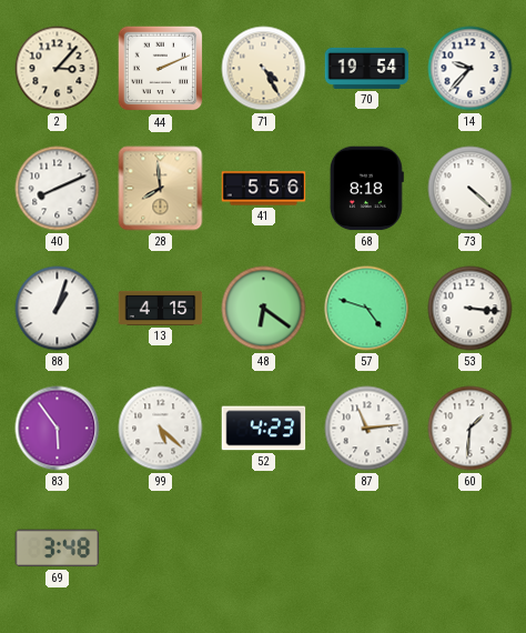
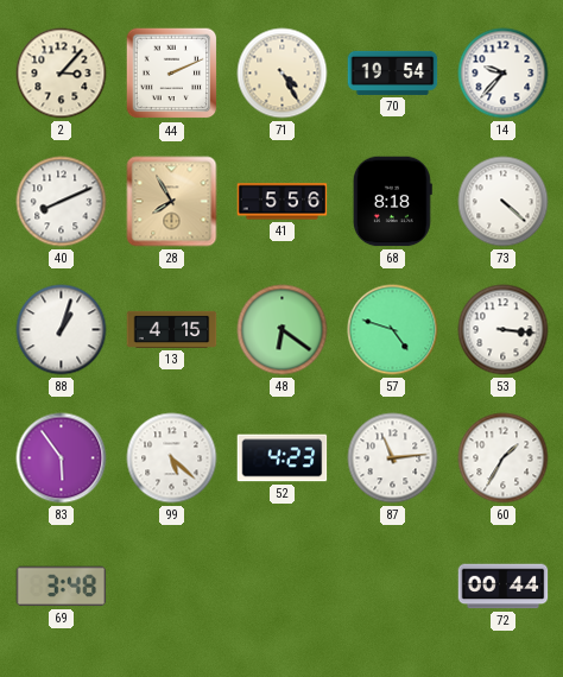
28: 7:59 -> 7:55 (172, 202)
60: 1:31 -> 1:35 (504, 458)
72: none -> 00:44 (504, 587)
